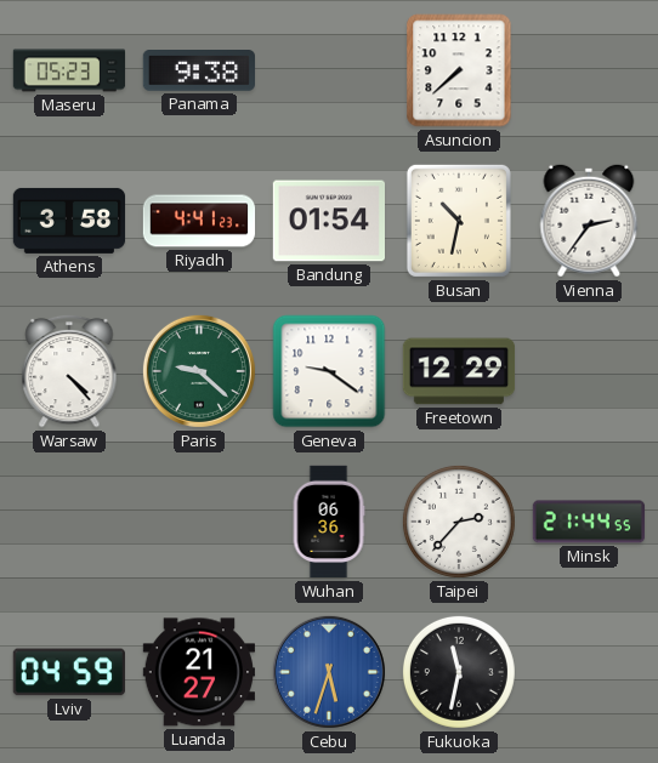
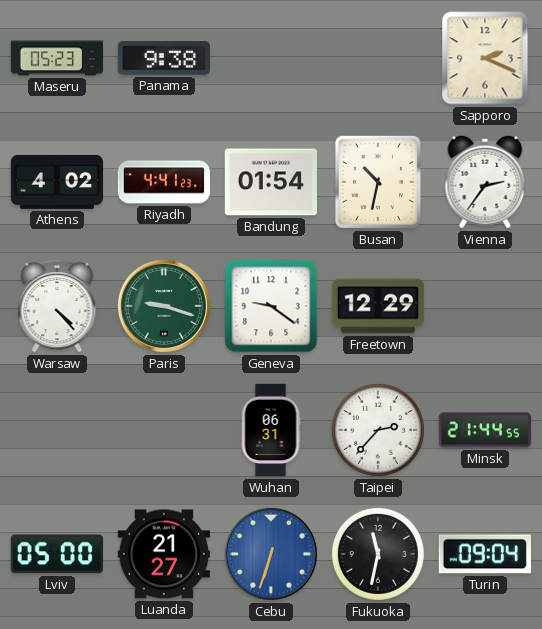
Asuncion: 7:38 -> none (459, 70)
Sapporo: none -> 2:19 (485, 58)
Athens: 3:58 -> 4:02 (57, 182)
Paris: 9:22 -> 9:18 (164, 306)
Wuhan: 06:36 -> 06:31 (271, 430)
Lviv: 04:59 -> 05:00 (57, 554)
Cebu: 5:33 -> 6:33 (271, 554)
Turin: none -> 09:04 (485, 554)
